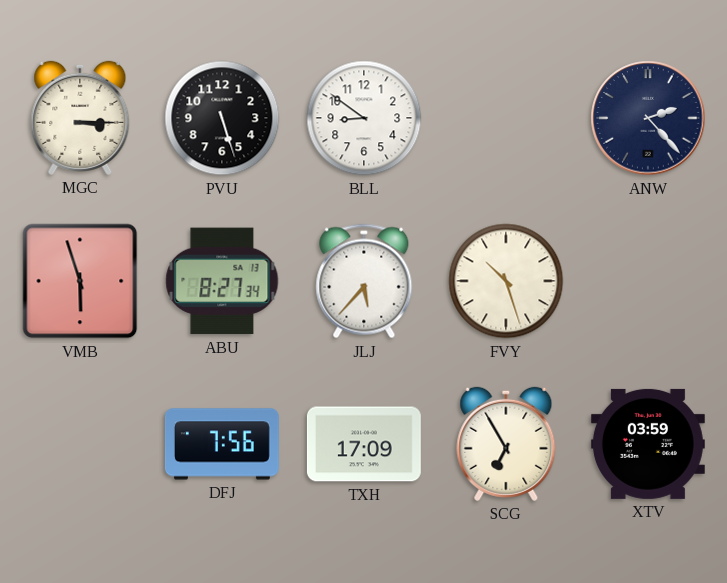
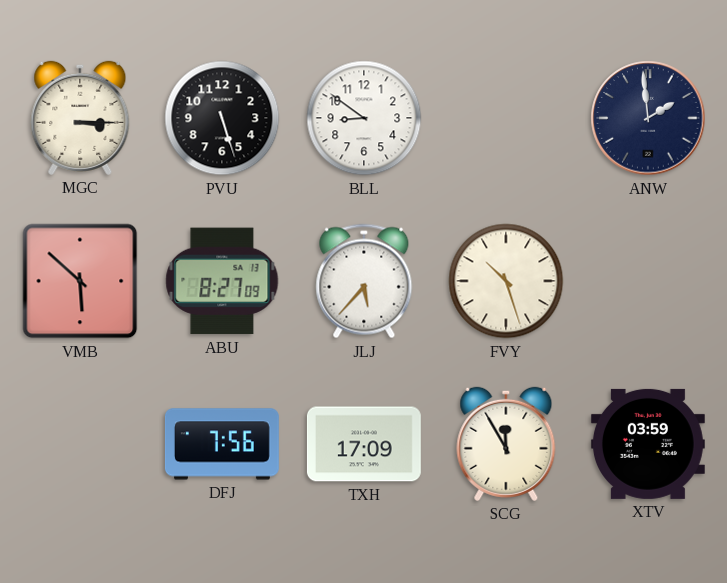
ANW: 2:23 -> 1:59 (648, 118)
VMB: 5:57 -> 5:52 (80, 281)
ABU: 8:27:34 -> 8:27:09 (222, 281)
SCG: 6:55 -> 11:55 (506, 444)
